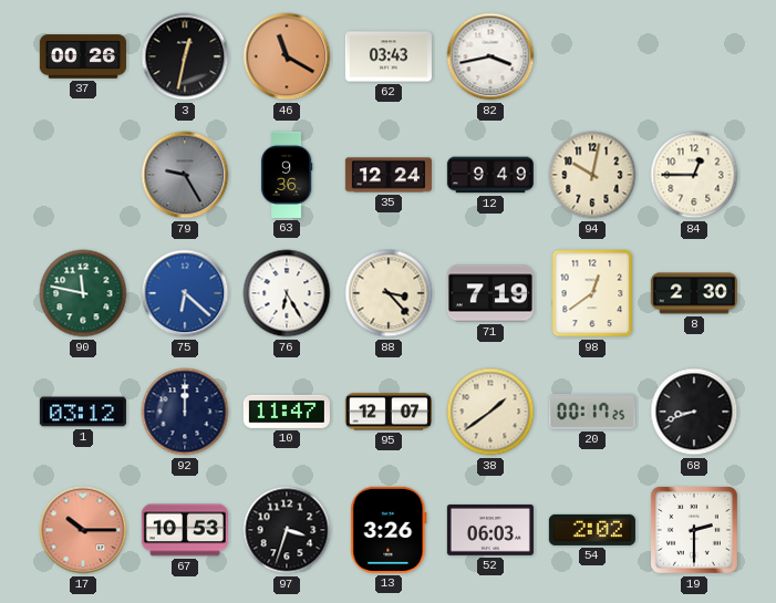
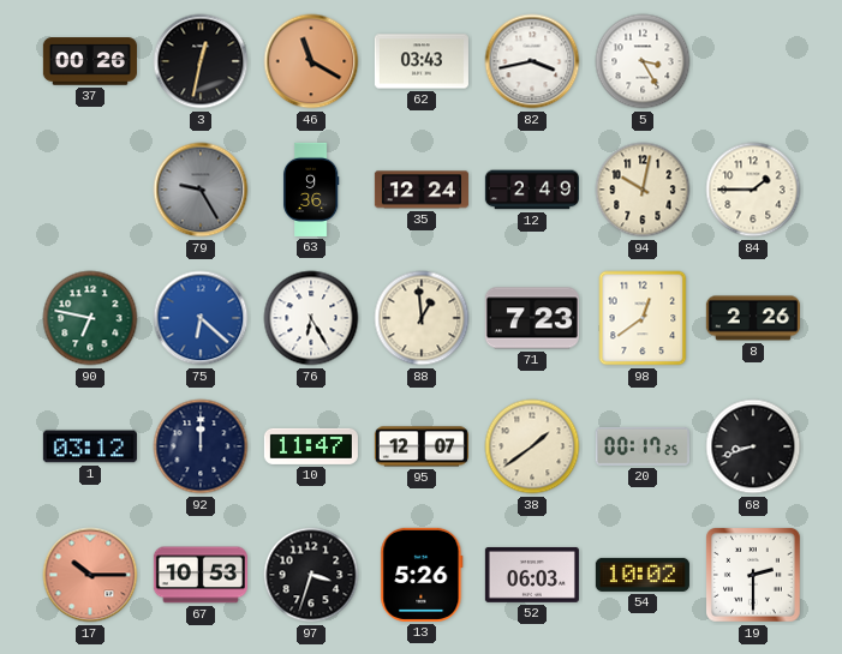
5: none -> 3:25 (643, 61)
12: 9:49 -> 2:49 (532, 190)
84: 12:45 -> 1:45 (753, 190)
90: 11:47 -> 6:47 (90, 318)
88: 3:23 -> 12:59 (422, 318)
71: 7:19 -> 7:23 (532, 318)
8: 2:30 -> 2:26 (753, 318)
13: 3:26 -> 5:26 (422, 575)
54: 2:02 -> 10:02 (643, 575)
